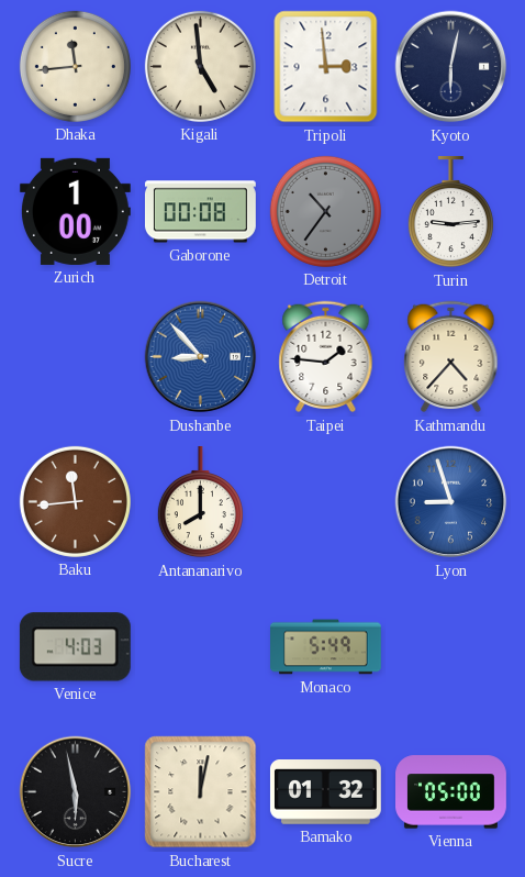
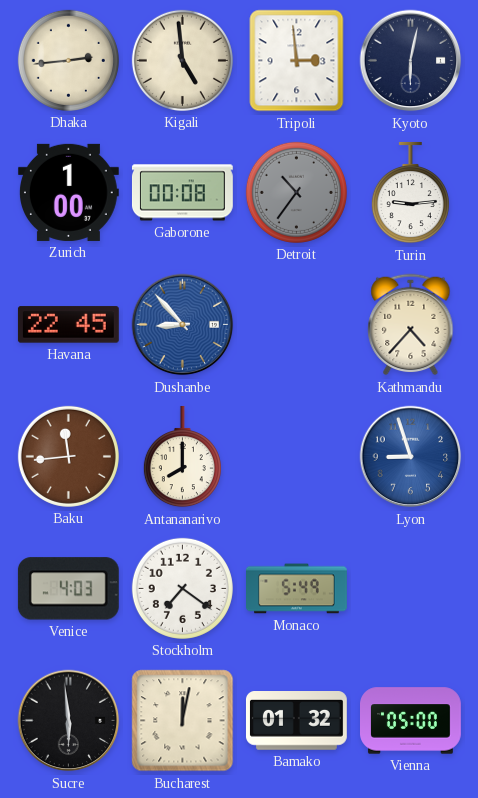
Dhaka: 11:44 -> 2:44 (68, 60)
Havana: none -> 22:45 (68, 325)
Taipei: 1:46 -> none (326, 357)
Stockholm: none -> 7:21 (182, 588)
Sucre: 5:58 -> 5:59 (69, 721)
